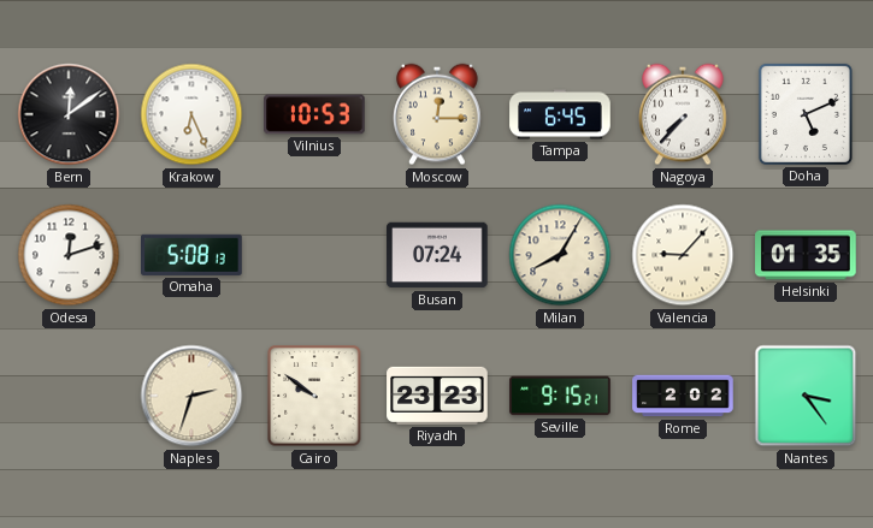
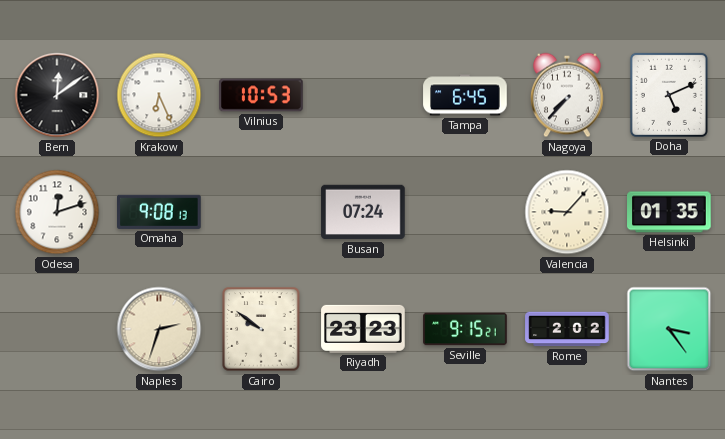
Moscow: 12:15 -> none (437, 114)
Omaha: 5:08 -> 9:08 (160, 212)
Milan: 8:05 -> none (560, 255)
